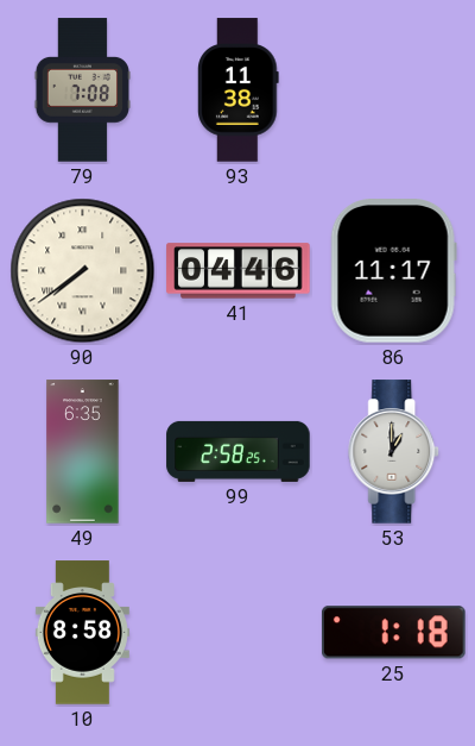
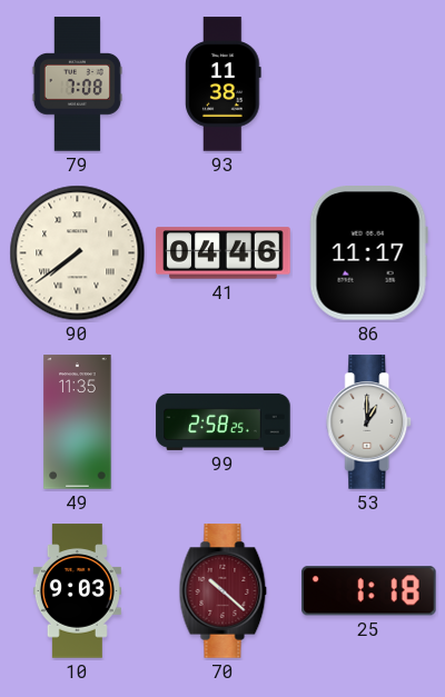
49: 6:35 -> 11:35 (78, 422)
10: 8:58 -> 9:03 (77, 591)
70: none -> 10:22 (224, 591)
